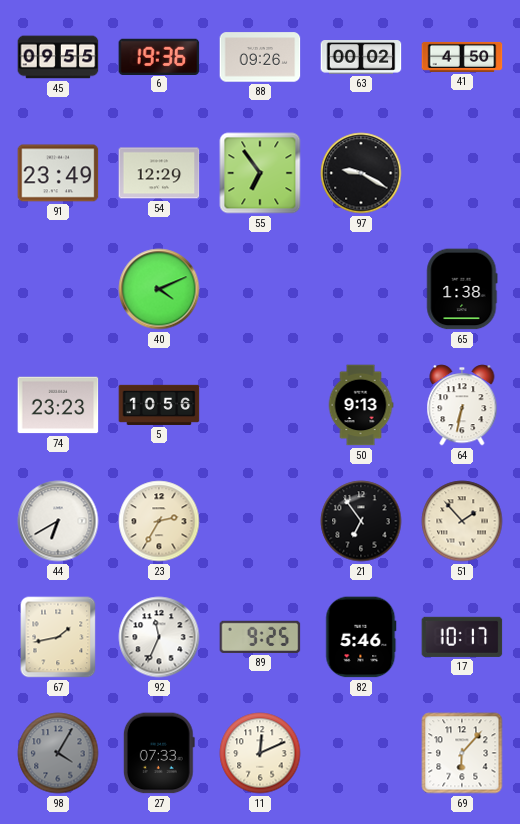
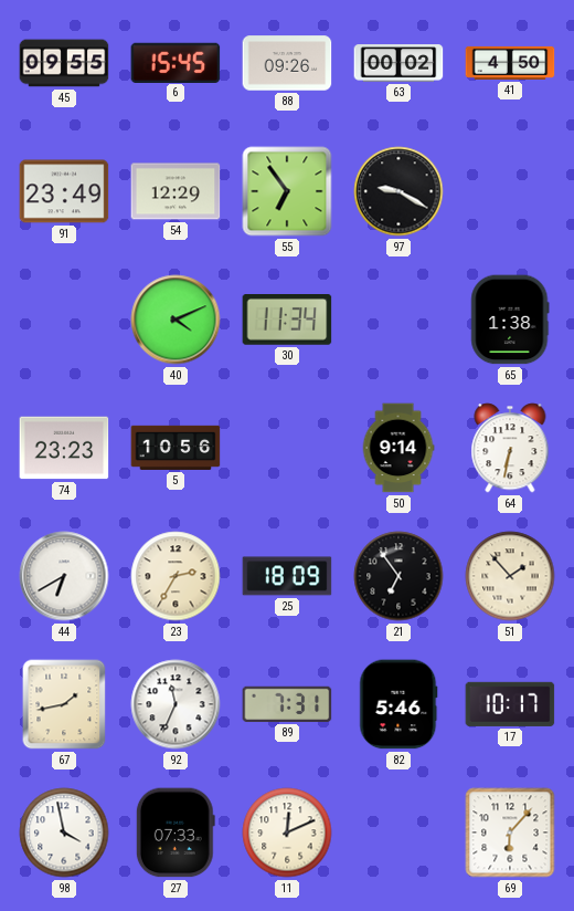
6: 19:36 -> 15:45 (176, 62)
30: none -> 11:34 (287, 321)
50: 9:13 -> 9:14 (398, 448)
25: none -> 18:09 (287, 576)
89: 9:25 -> 7:31 (287, 704)
98: 4:05 -> 3:58 (64, 833)
98 dial: grey -> white (64, 833)
